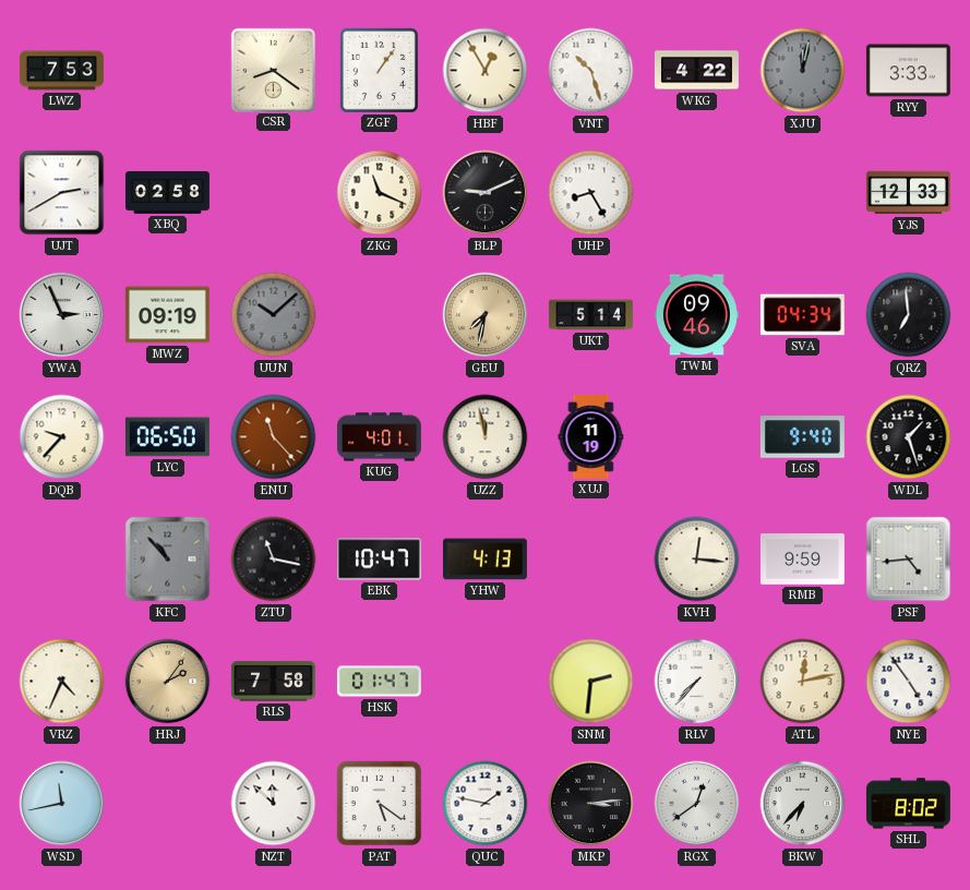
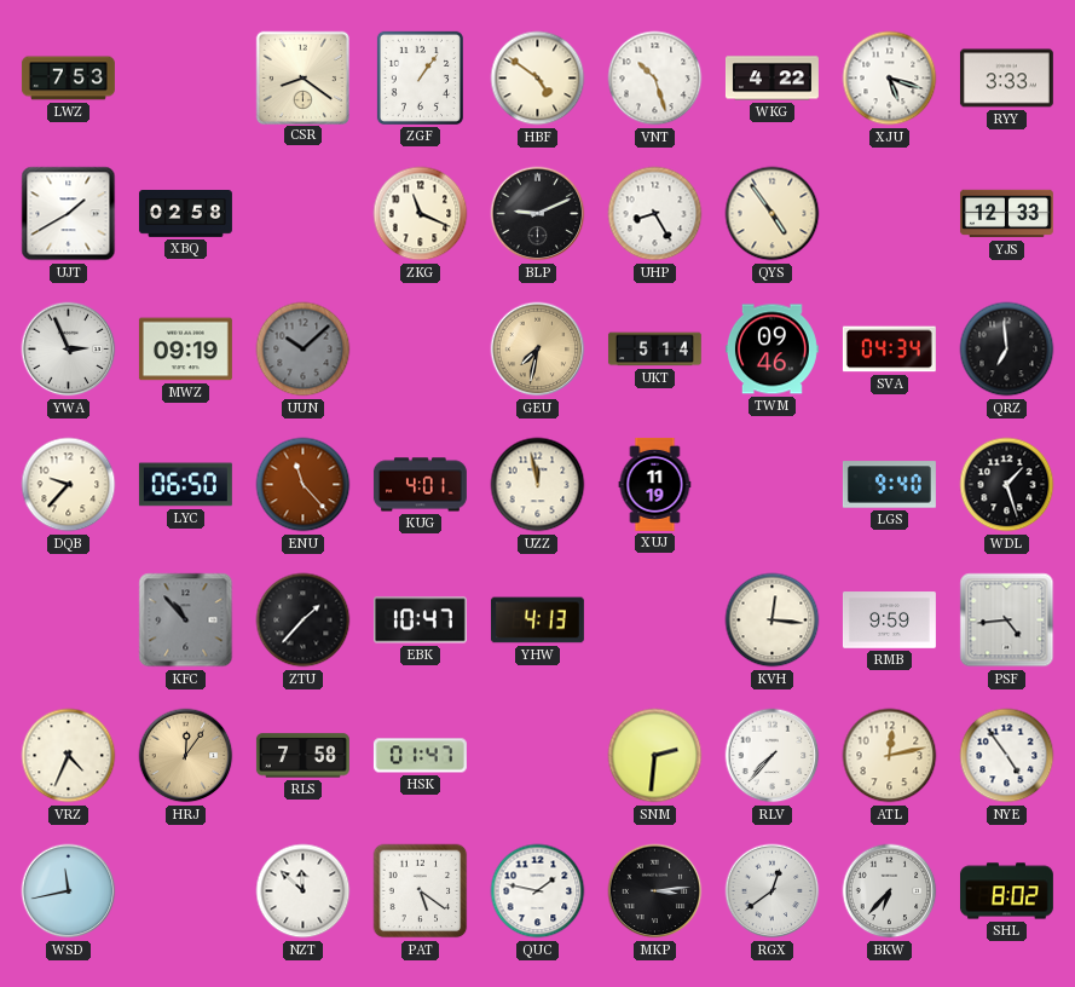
HBF: 12:55 -> 4:51 (538, 79)
XJU: 12:02 -> 5:18 (890, 79)
XJU dial: grey -> white (890, 79)
UJT: 2:40 -> 1:40 (69, 214)
QYS: none -> 4:54 (773, 214)
ZTU: 11:17 -> 1:37 (304, 621)
HRJ: 2:06 -> 12:06 (186, 756)
